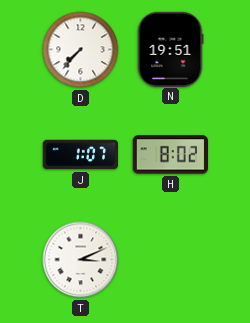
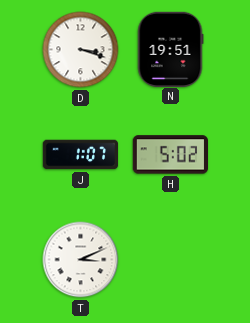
D: 7:37 -> 3:18 (81, 50)
H: 8:02 -> 5:02 (170, 155)
